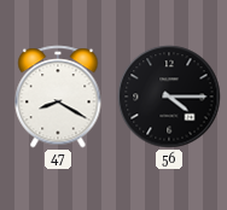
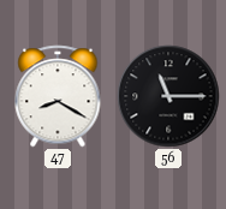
56: 4:15 -> 11:15 (168, 96)
